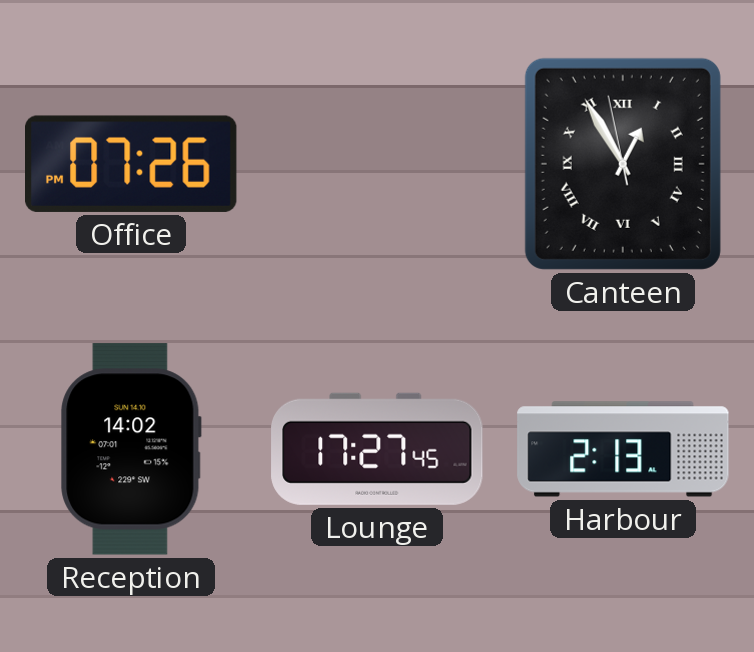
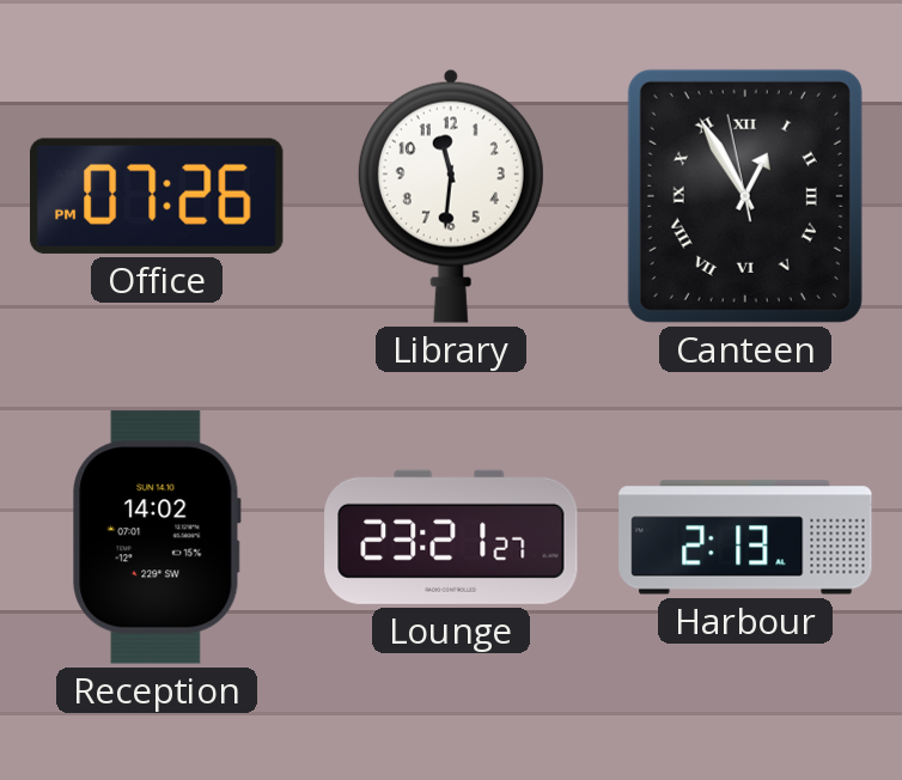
Library: none -> 11:31 (451, 196)
Lounge: 17:27 -> 23:21 (451, 537)
